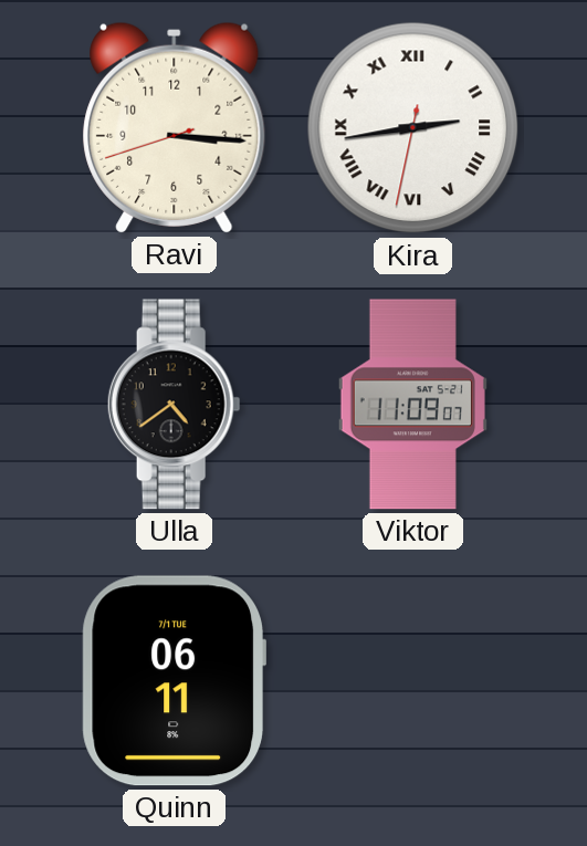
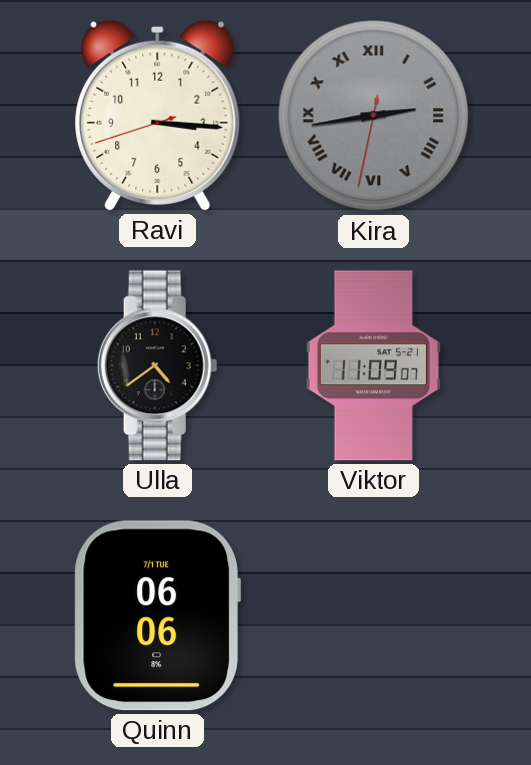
Kira dial: white -> grey (374, 116)
Quinn: 06:11 -> 06:06 (157, 616)
